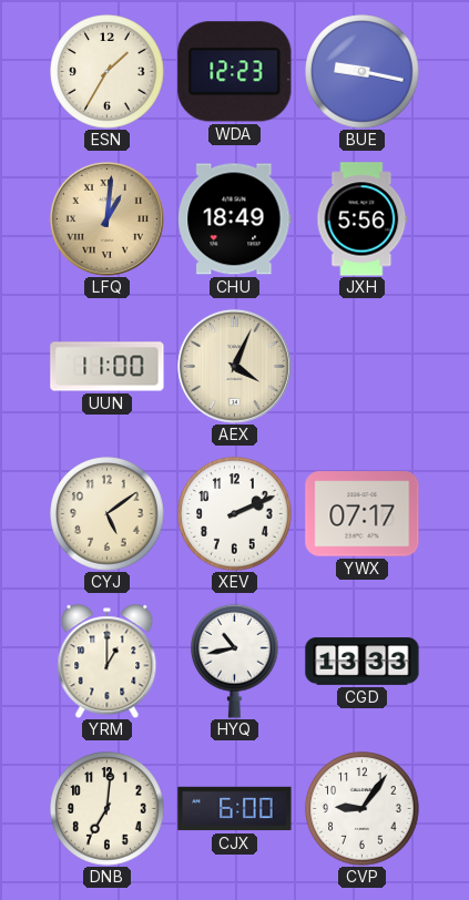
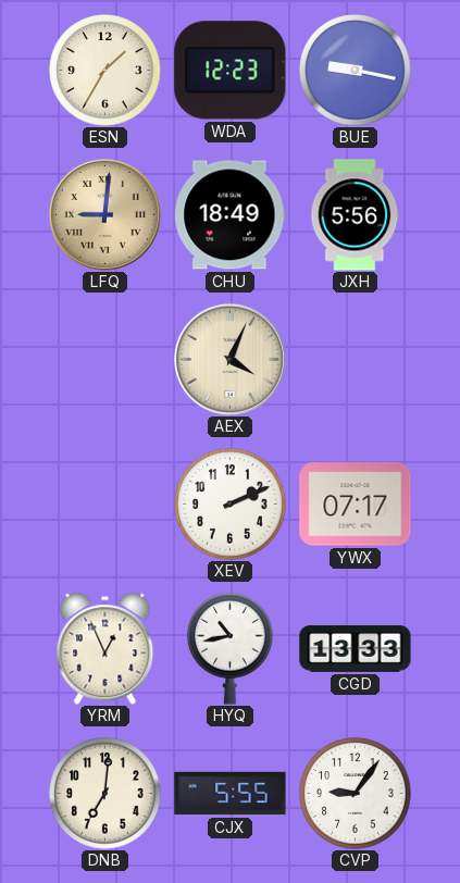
LFQ: 1:01 -> 9:01 (104, 214)
UUN: 11:00 -> none (108, 367)
CYJ: 5:09 -> none (108, 514)
YRM: 1:00 -> 12:56 (105, 648)
CJX: 6:00 -> 5:55 (231, 794)
